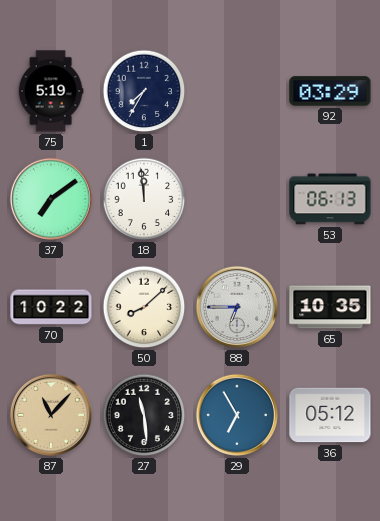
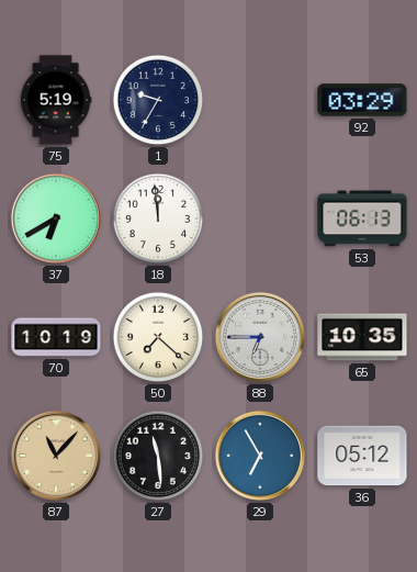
1: 7:35 -> 9:35 (158, 100)
37: 7:09 -> 6:40 (56, 218)
70: 10:22 -> 10:19 (56, 337)
50: 8:08 -> 7:22 (158, 337)
